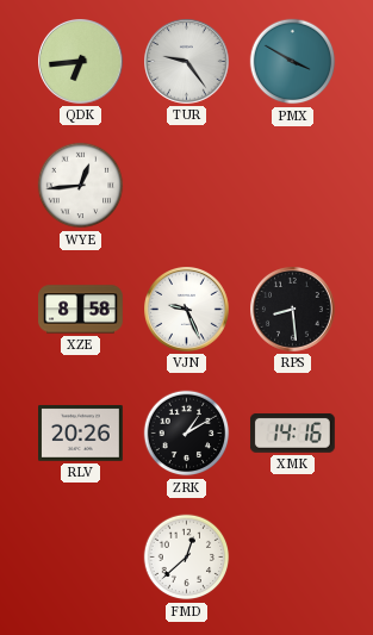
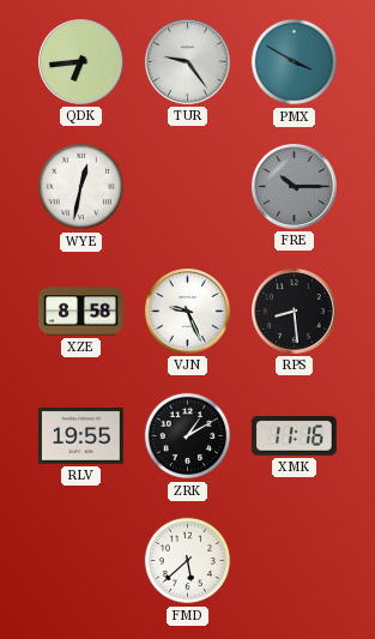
WYE: 12:44 -> 12:32 (81, 187)
FRE: none -> 10:15 (295, 187)
RLV: 20:26 -> 19:55 (81, 436)
XMK: 14:16 -> 11:16 (294, 436)
FMD: 12:38 -> 5:38 (188, 561)
